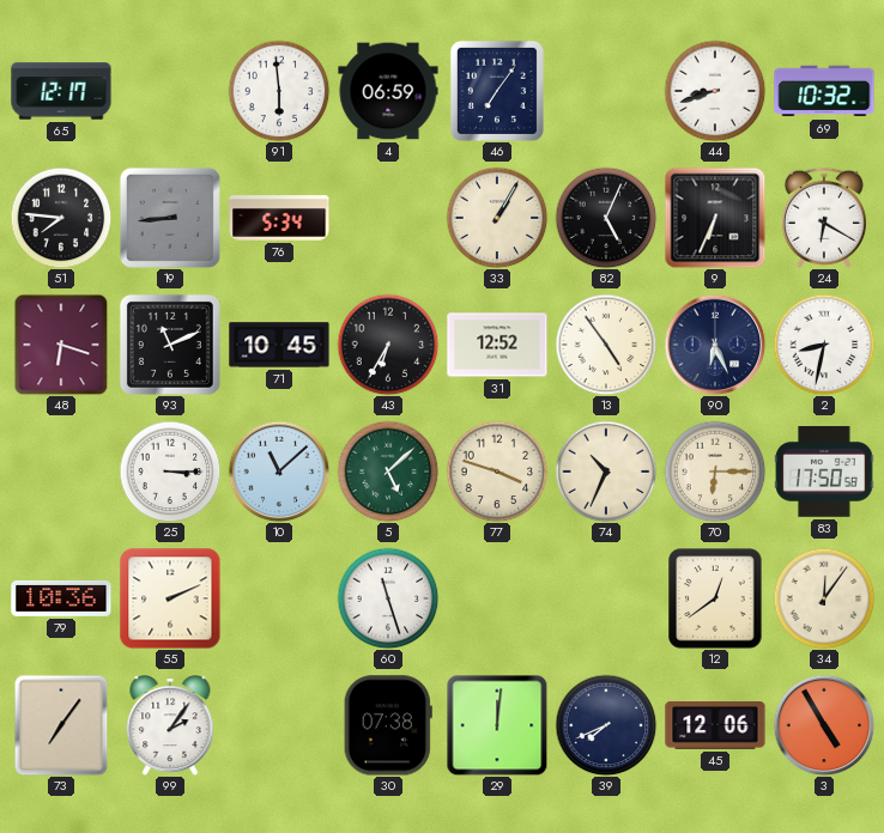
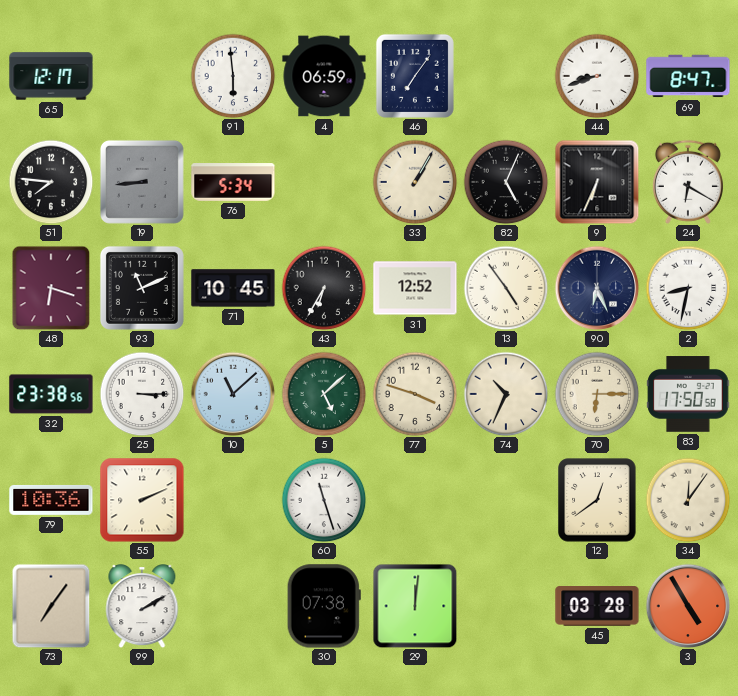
69: 10:32 -> 8:47 (688, 76)
32: none -> 23:38 (51, 394)
99: 2:06 -> 2:10 (142, 606)
39: 7:41 -> none (606, 725)
45: 12:06 -> 03:28 (597, 607)
